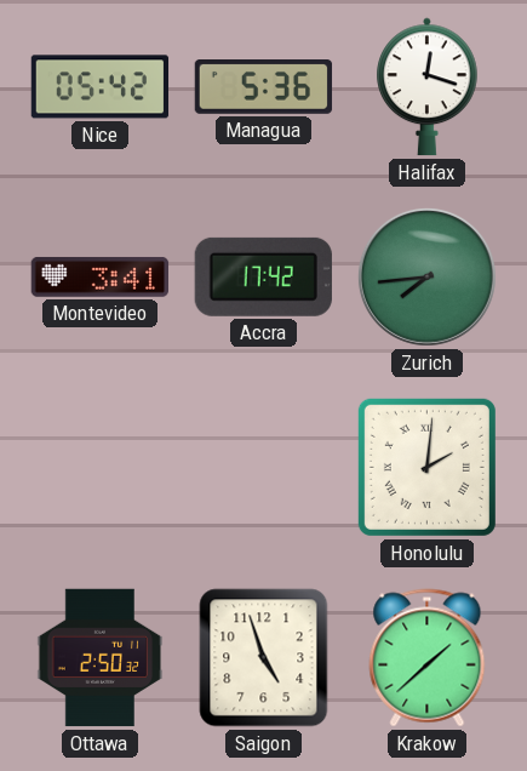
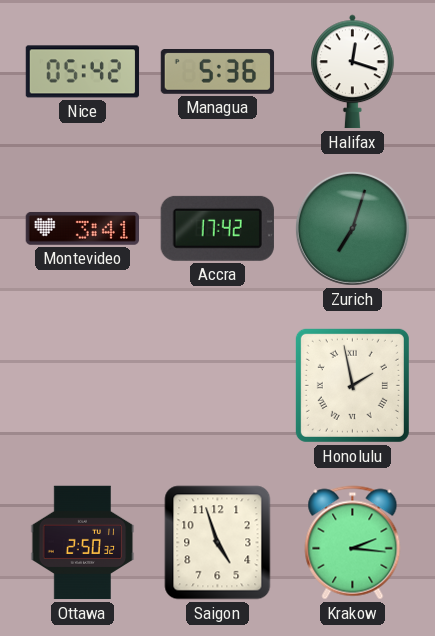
Zurich: 7:44 -> 7:03 (352, 228)
Honolulu: 2:01 -> 1:58 (352, 385)
Krakow: 1:38 -> 2:16 (353, 543)
